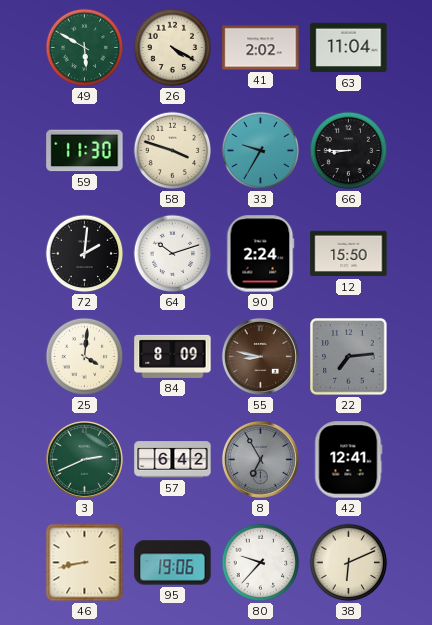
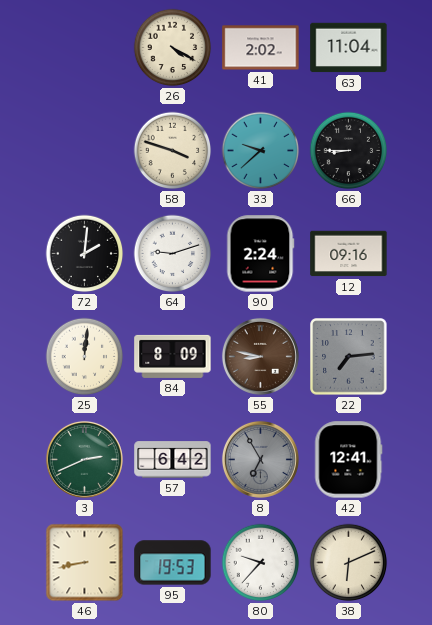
49: 5:50 -> none (85, 48)
59: 11:30 -> none (85, 151)
33: 9:35 -> 9:38 (261, 151)
64: 10:12 -> 9:12 (173, 254)
12: 15:50 -> 09:16 (349, 254)
25: 4:01 -> 12:01 (85, 357)
95: 19:06 -> 19:53 (173, 563)
